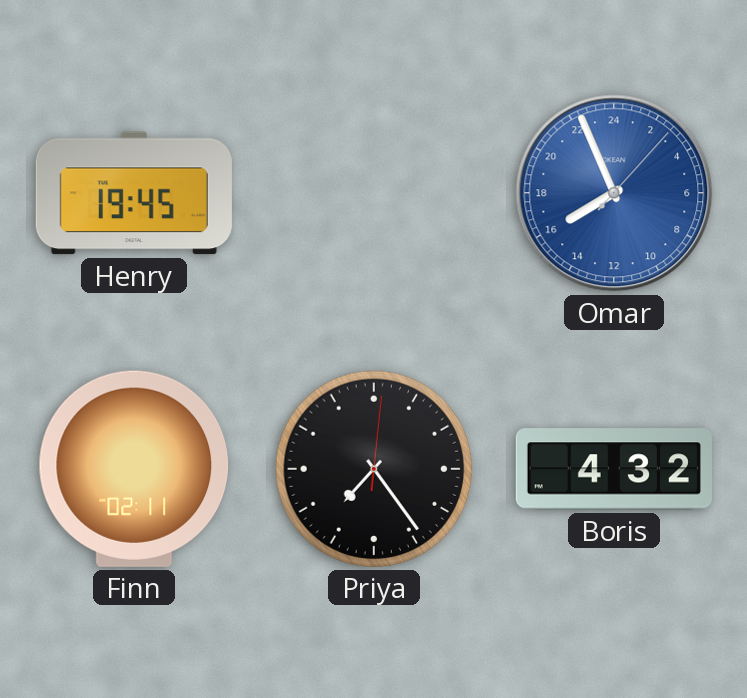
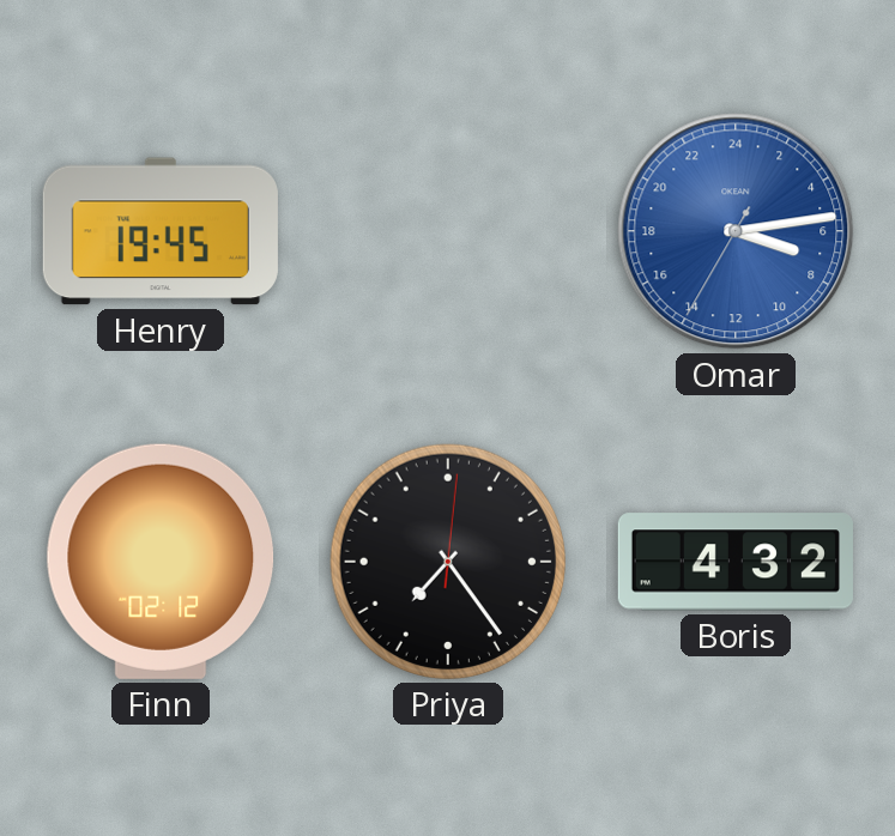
Omar: 15:56 -> 7:13 (736, 231)
Finn: 02:11 -> 02:12 (161, 562)
